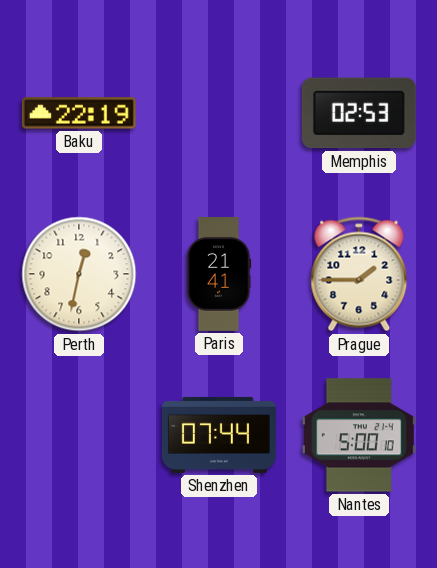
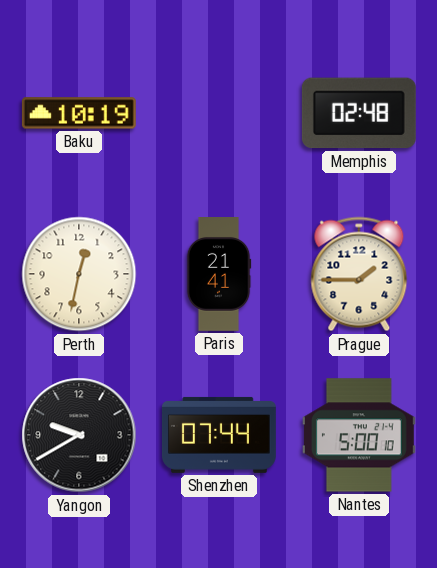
Baku: 22:19 -> 10:19 (79, 113)
Memphis: 02:53 -> 02:48 (359, 113)
Yangon: none -> 9:40 (79, 435)
